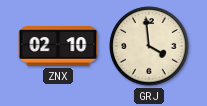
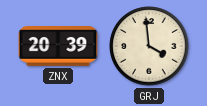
ZNX: 02:10 -> 20:39 (58, 47)
